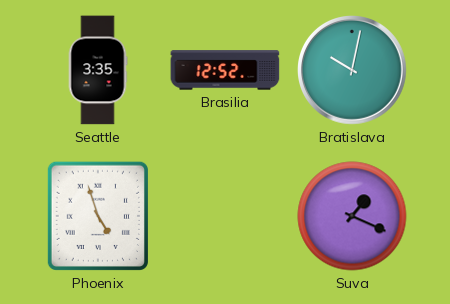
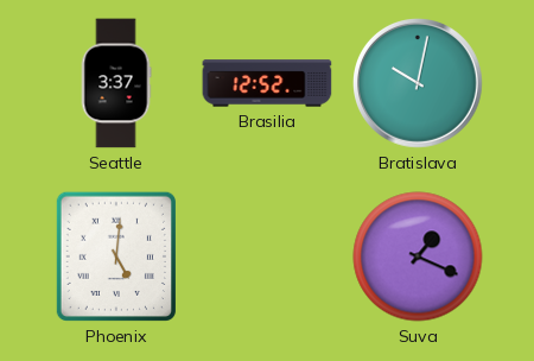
Seattle: 3:35 -> 3:37 (116, 83)
Phoenix: 4:57 -> 5:01 (116, 256)
